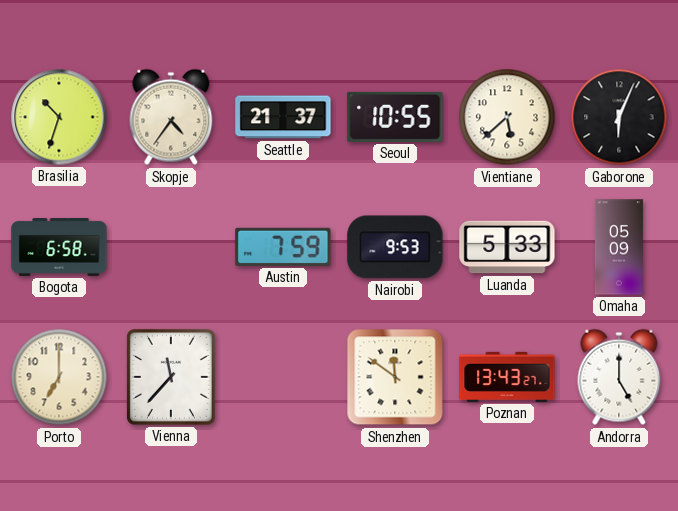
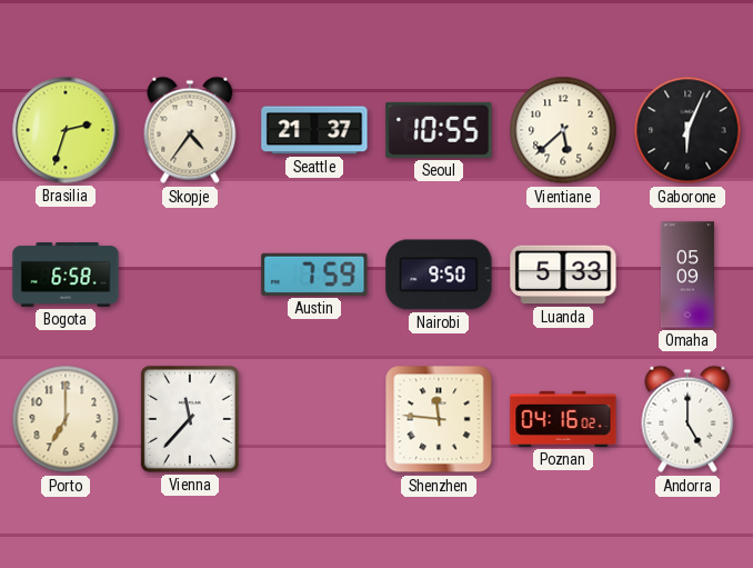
Brasilia: 10:33 -> 2:33 (66, 130)
Nairobi: 9:53 -> 9:50 (439, 275)
Shenzhen: 11:51 -> 11:46 (439, 419)
Poznan: 13:43 -> 04:16 (563, 419)
